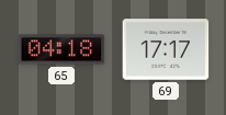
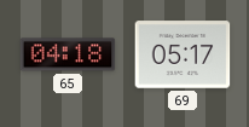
69: 17:17 -> 05:17 (183, 54)
